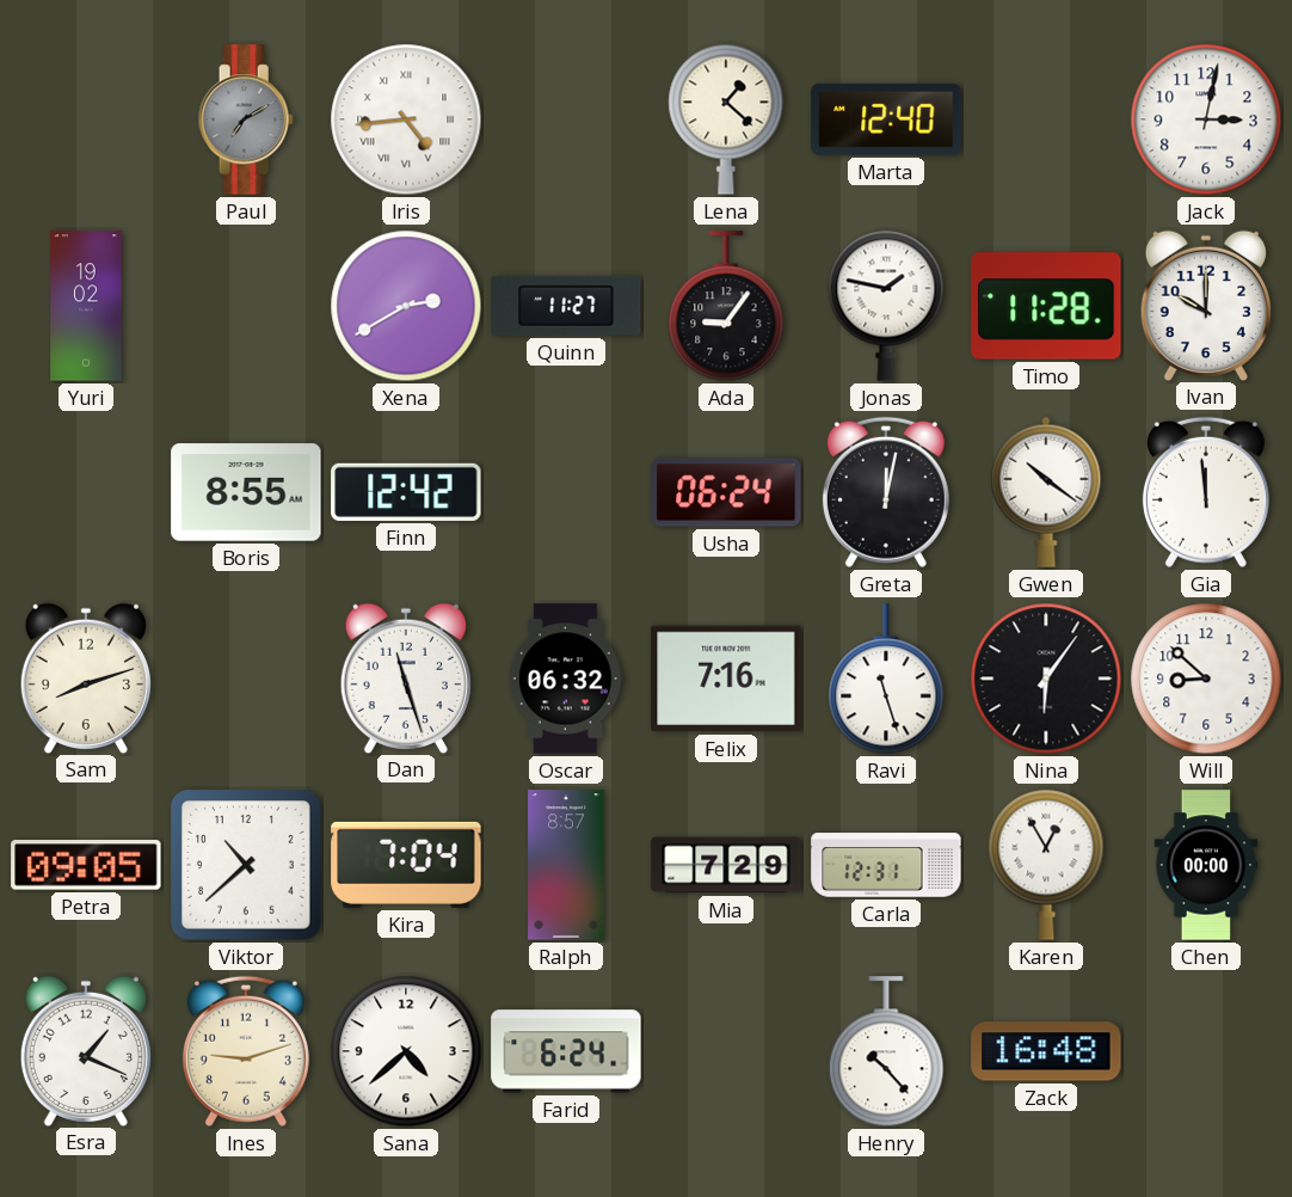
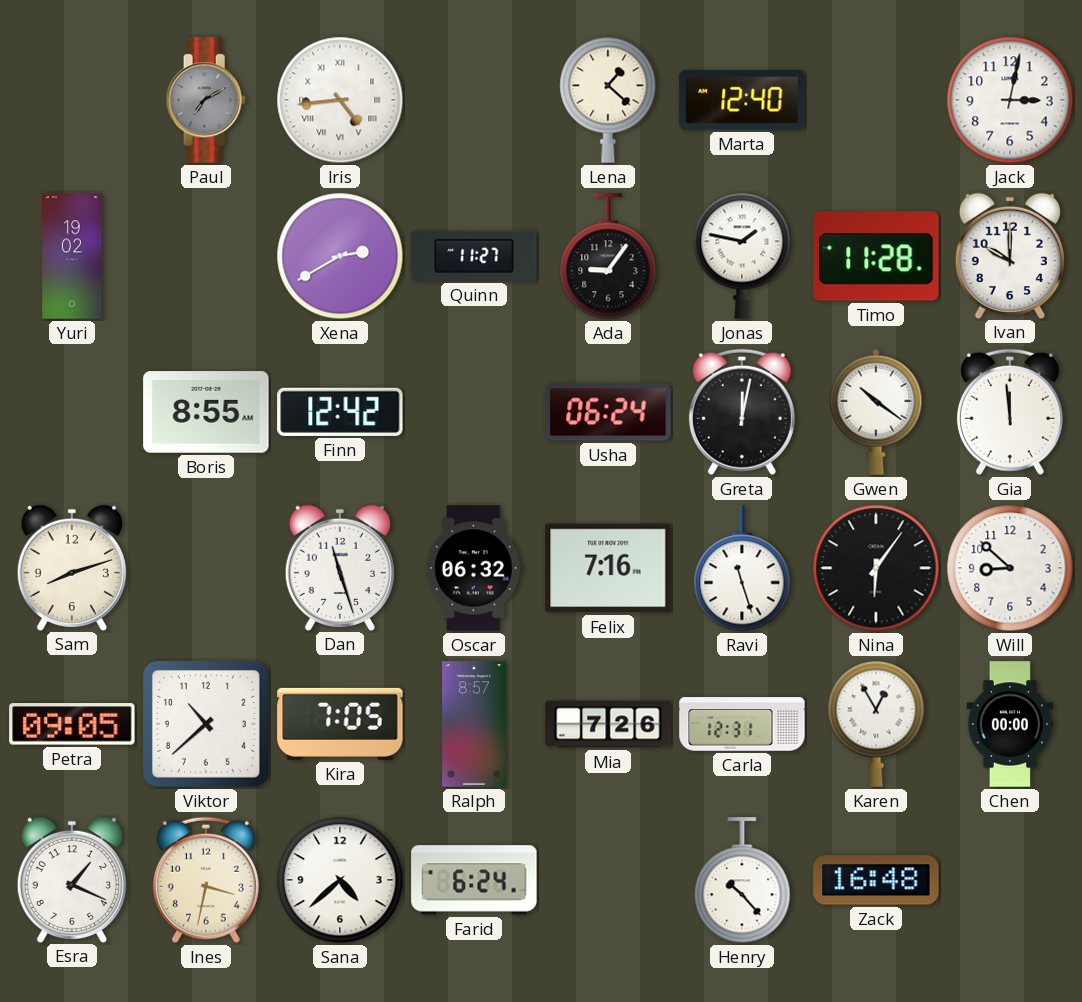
Kira: 7:04 -> 7:05 (340, 724)
Mia: 7:29 -> 7:26 (608, 724)
Ines: 9:12 -> 3:32 (206, 880)
